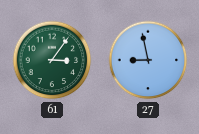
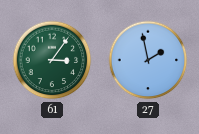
27: 8:58 -> 1:58 (148, 60)
